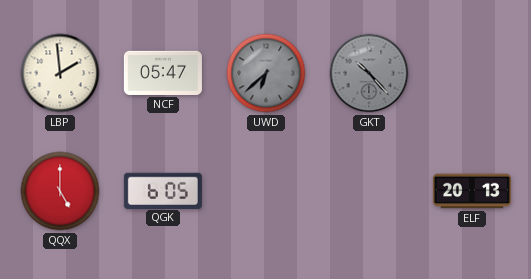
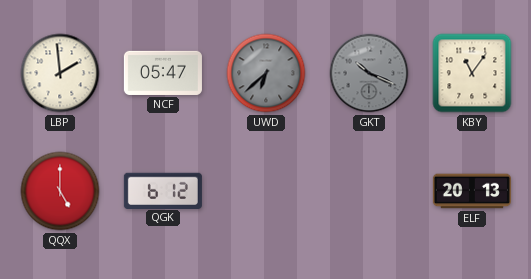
GKT: 10:23 -> 10:19 (369, 73)
KBY: none -> 11:06 (472, 73)
QGK: 6:05 -> 6:12 (163, 190)
